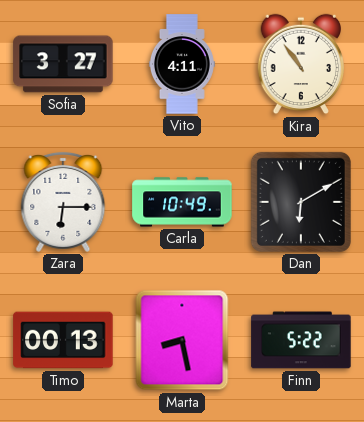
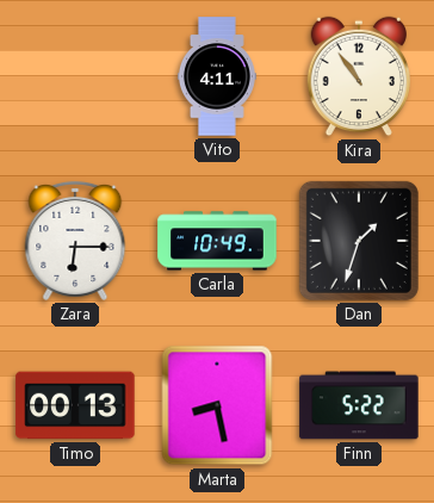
Sofia: 3:27 -> none (63, 64)
Dan: 6:10 -> 1:33 (359, 241)
